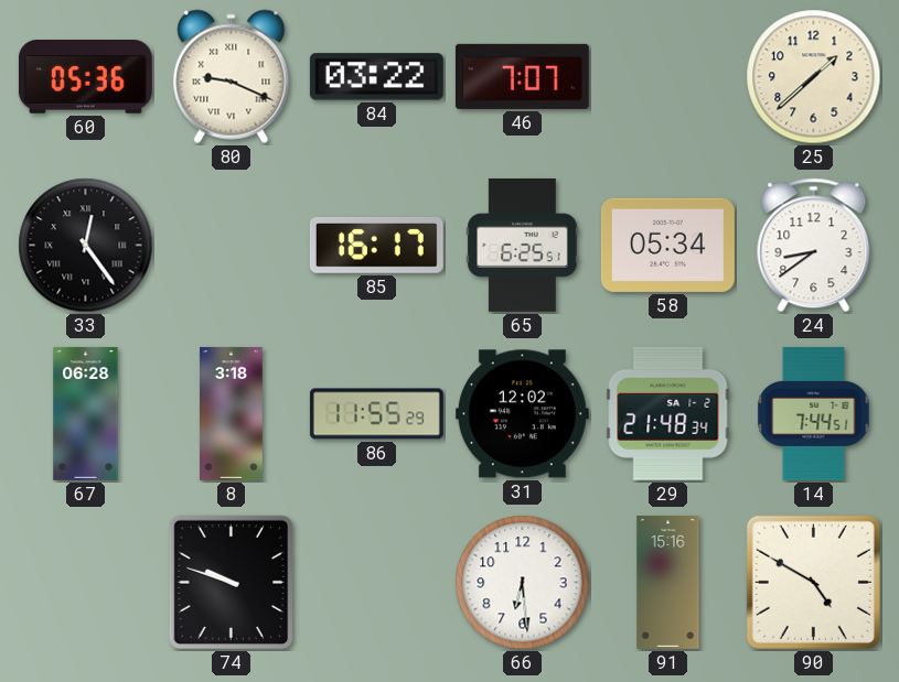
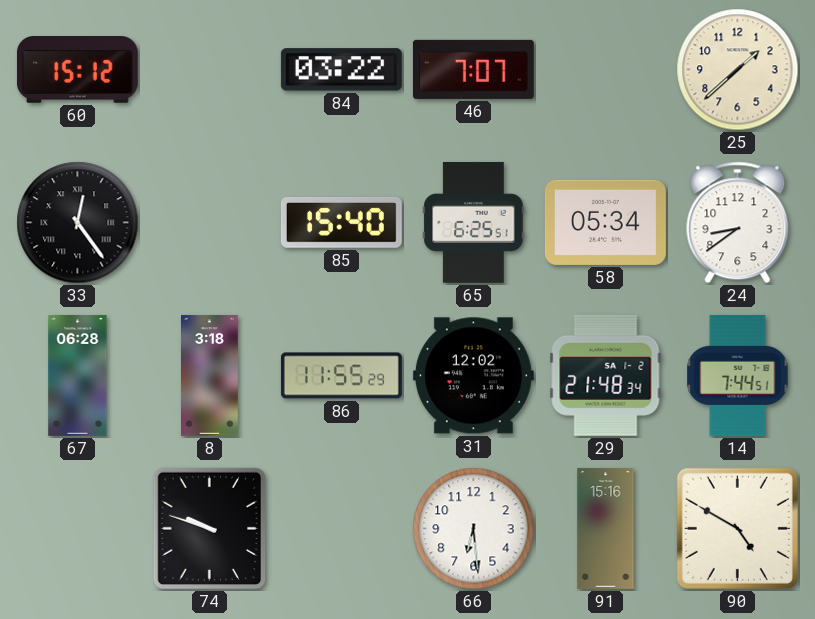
60: 05:36 -> 15:12 (77, 70)
80: 9:19 -> none (232, 77)
85: 16:17 -> 15:40 (341, 222)
